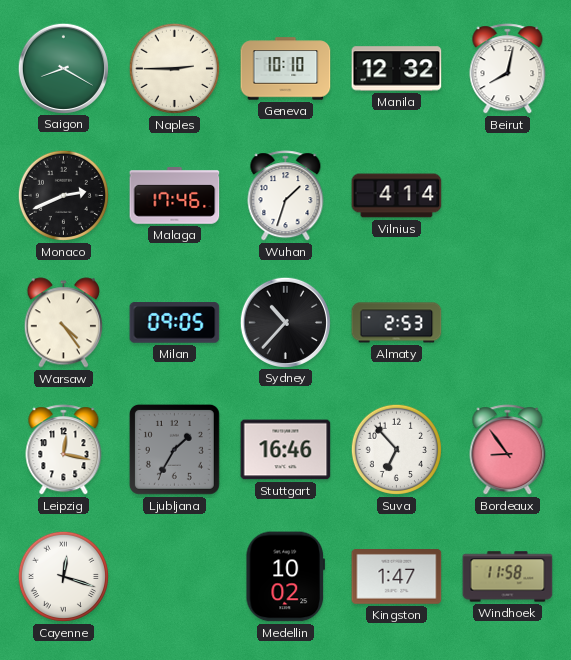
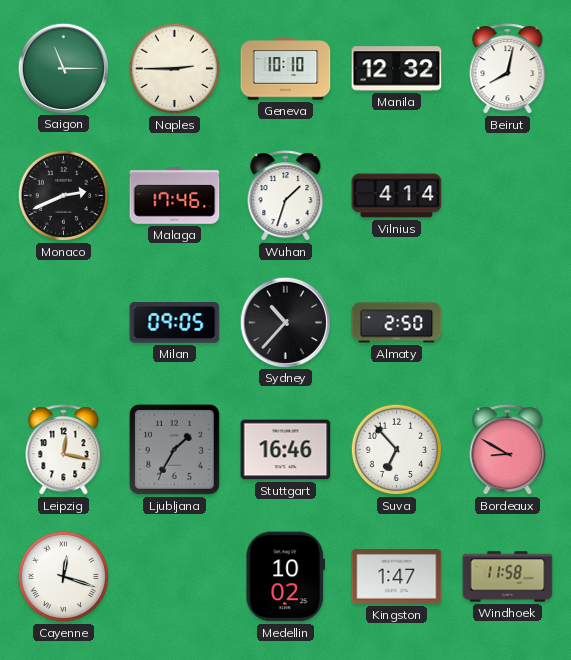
Saigon: 8:20 -> 11:15 (63, 68)
Warsaw: 4:24 -> none (63, 323)
Almaty: 2:53 -> 2:50 (397, 323)
Bordeaux: 8:54 -> 8:50 (508, 450)
